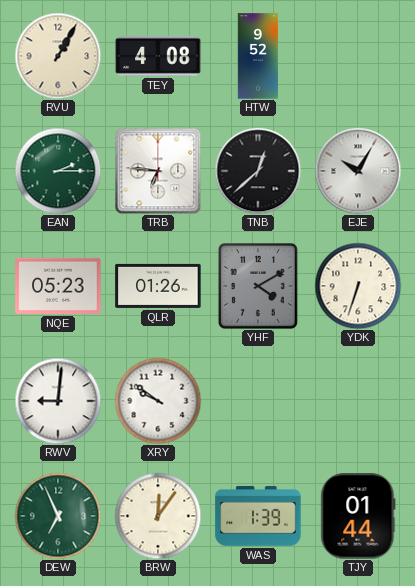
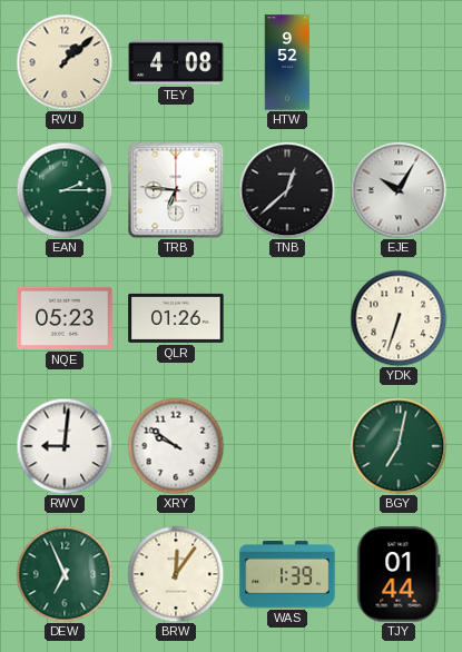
RVU: 1:05 -> 1:08 (65, 62)
YHF: 4:10 -> none (258, 287)
BGY: none -> 7:02 (399, 446)
